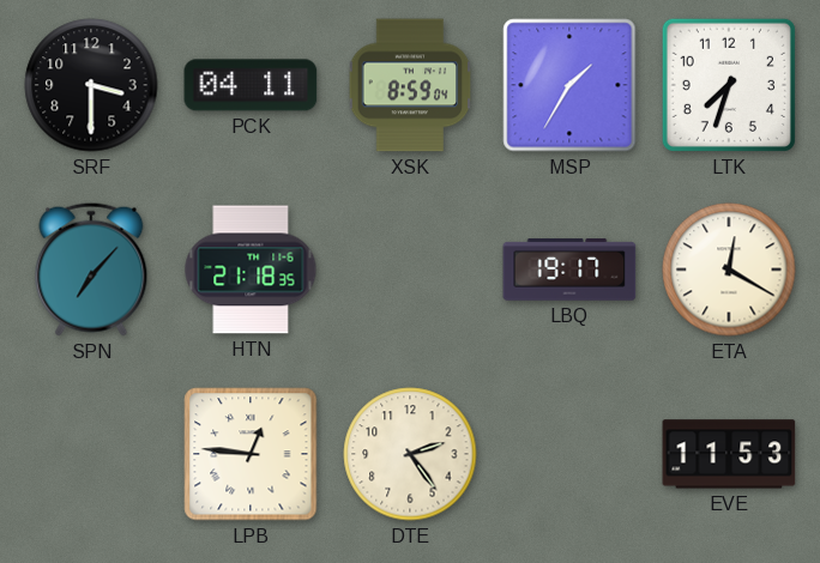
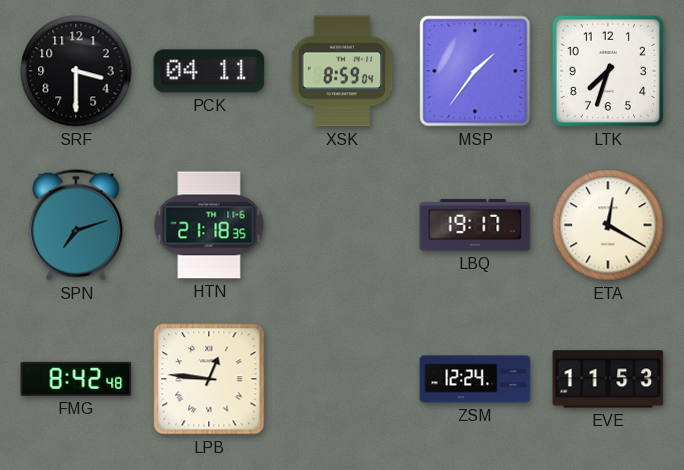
MSP: 1:35 -> 1:36 (475, 71)
SPN: 7:07 -> 7:12 (76, 225)
FMG: none -> 8:42 (76, 379)
DTE: 2:24 -> none (410, 454)
ZSM: none -> 12:24 (475, 379)
